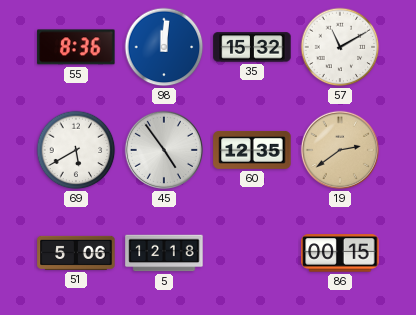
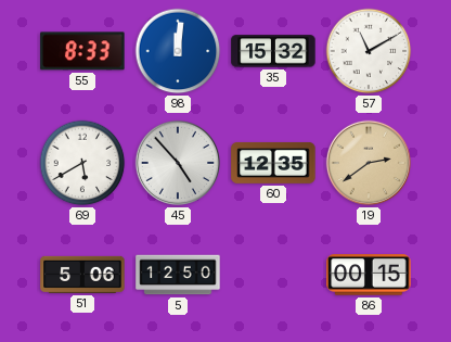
55: 8:36 -> 8:33 (82, 51)
45: 4:54 -> 4:53 (178, 163)
5: 12:18 -> 12:50 (178, 275)
